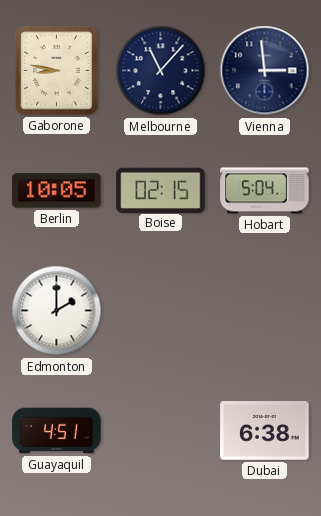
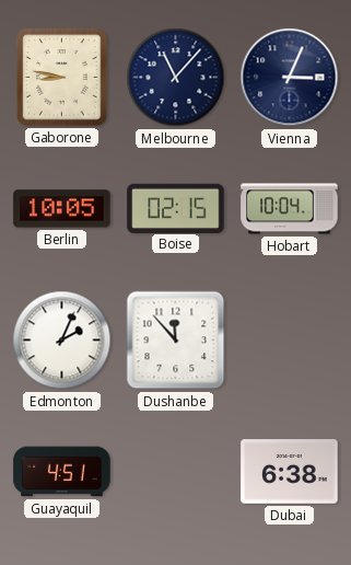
Vienna: 2:59 -> 3:04 (290, 78)
Hobart: 5:04 -> 10:04 (290, 209)
Edmonton: 2:00 -> 2:04 (62, 341)
Dushanbe: none -> 11:53 (176, 341)
